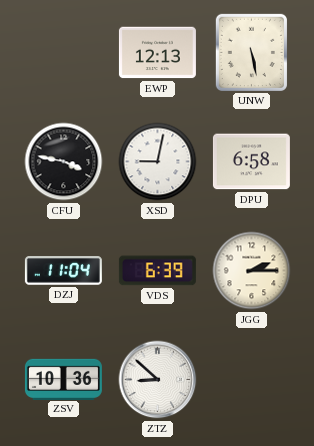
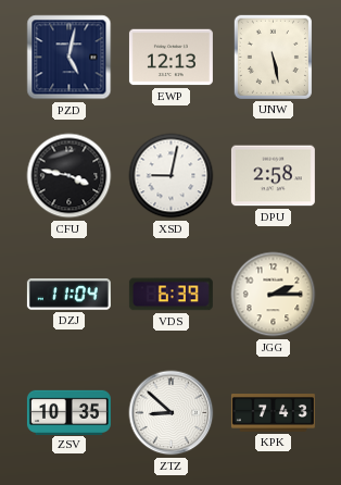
PZD: none -> 5:02 (70, 58)
DPU: 6:58 -> 2:58 (273, 176)
ZSV: 10:36 -> 10:35 (68, 412)
KPK: none -> 7:43 (273, 413)
